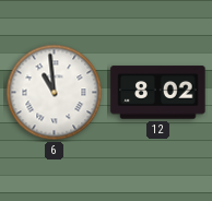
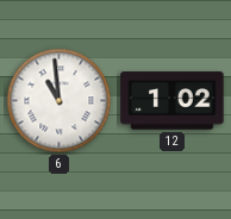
12: 8:02 -> 1:02 (173, 101)
